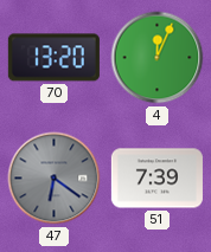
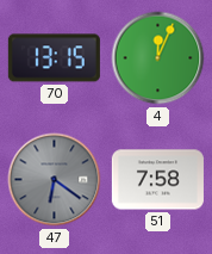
70: 13:20 -> 13:15 (54, 58)
51: 7:39 -> 7:58 (157, 180)
